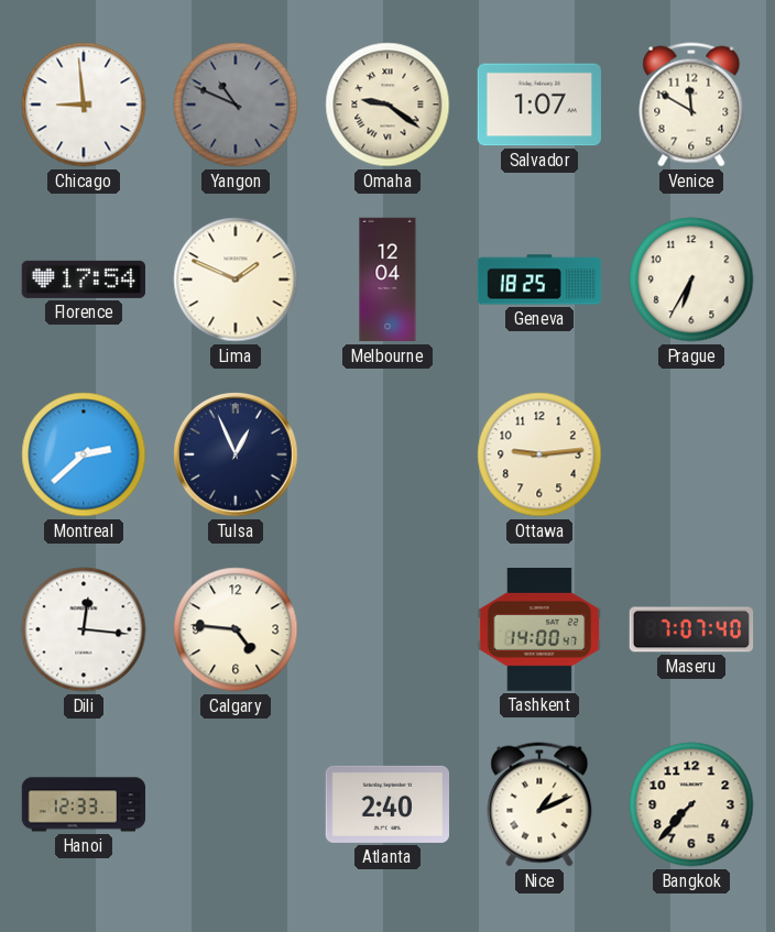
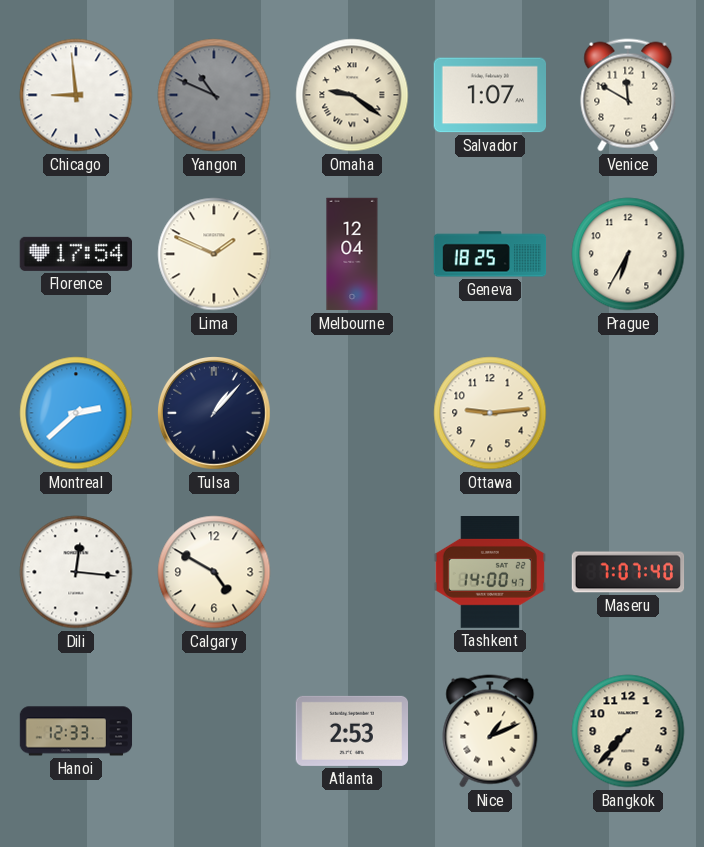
Tulsa: 12:56 -> 1:07 (215, 414)
Calgary: 4:46 -> 4:50 (214, 572)
Atlanta: 2:40 -> 2:53 (351, 731)
